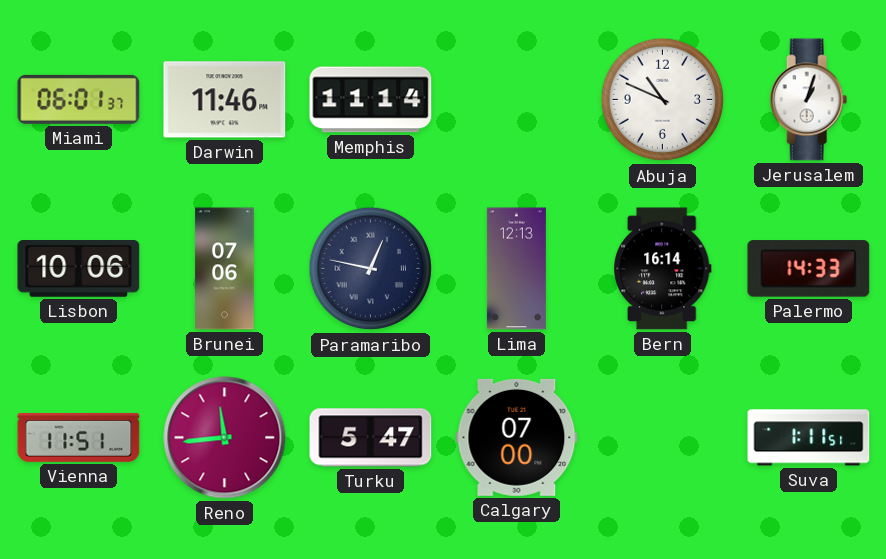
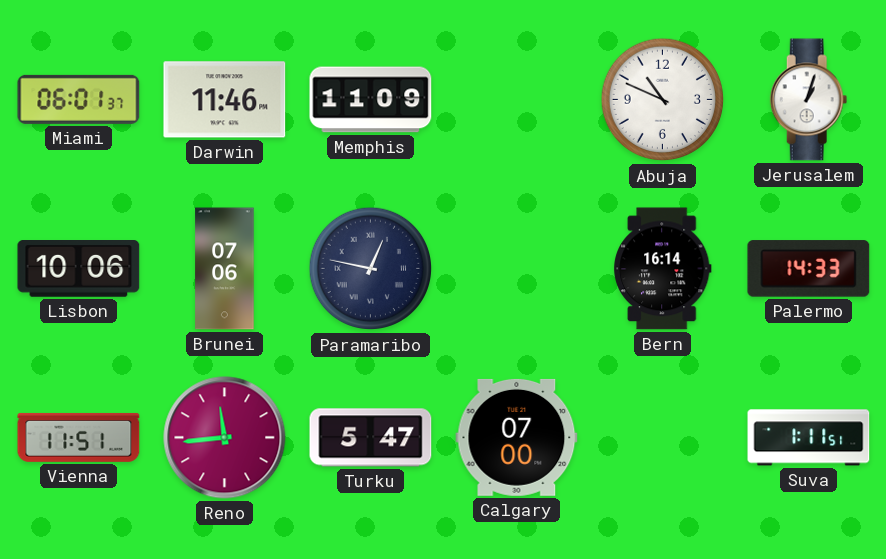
Memphis: 11:14 -> 11:09 (371, 100)
Lima: 12:13 -> none (516, 269)
